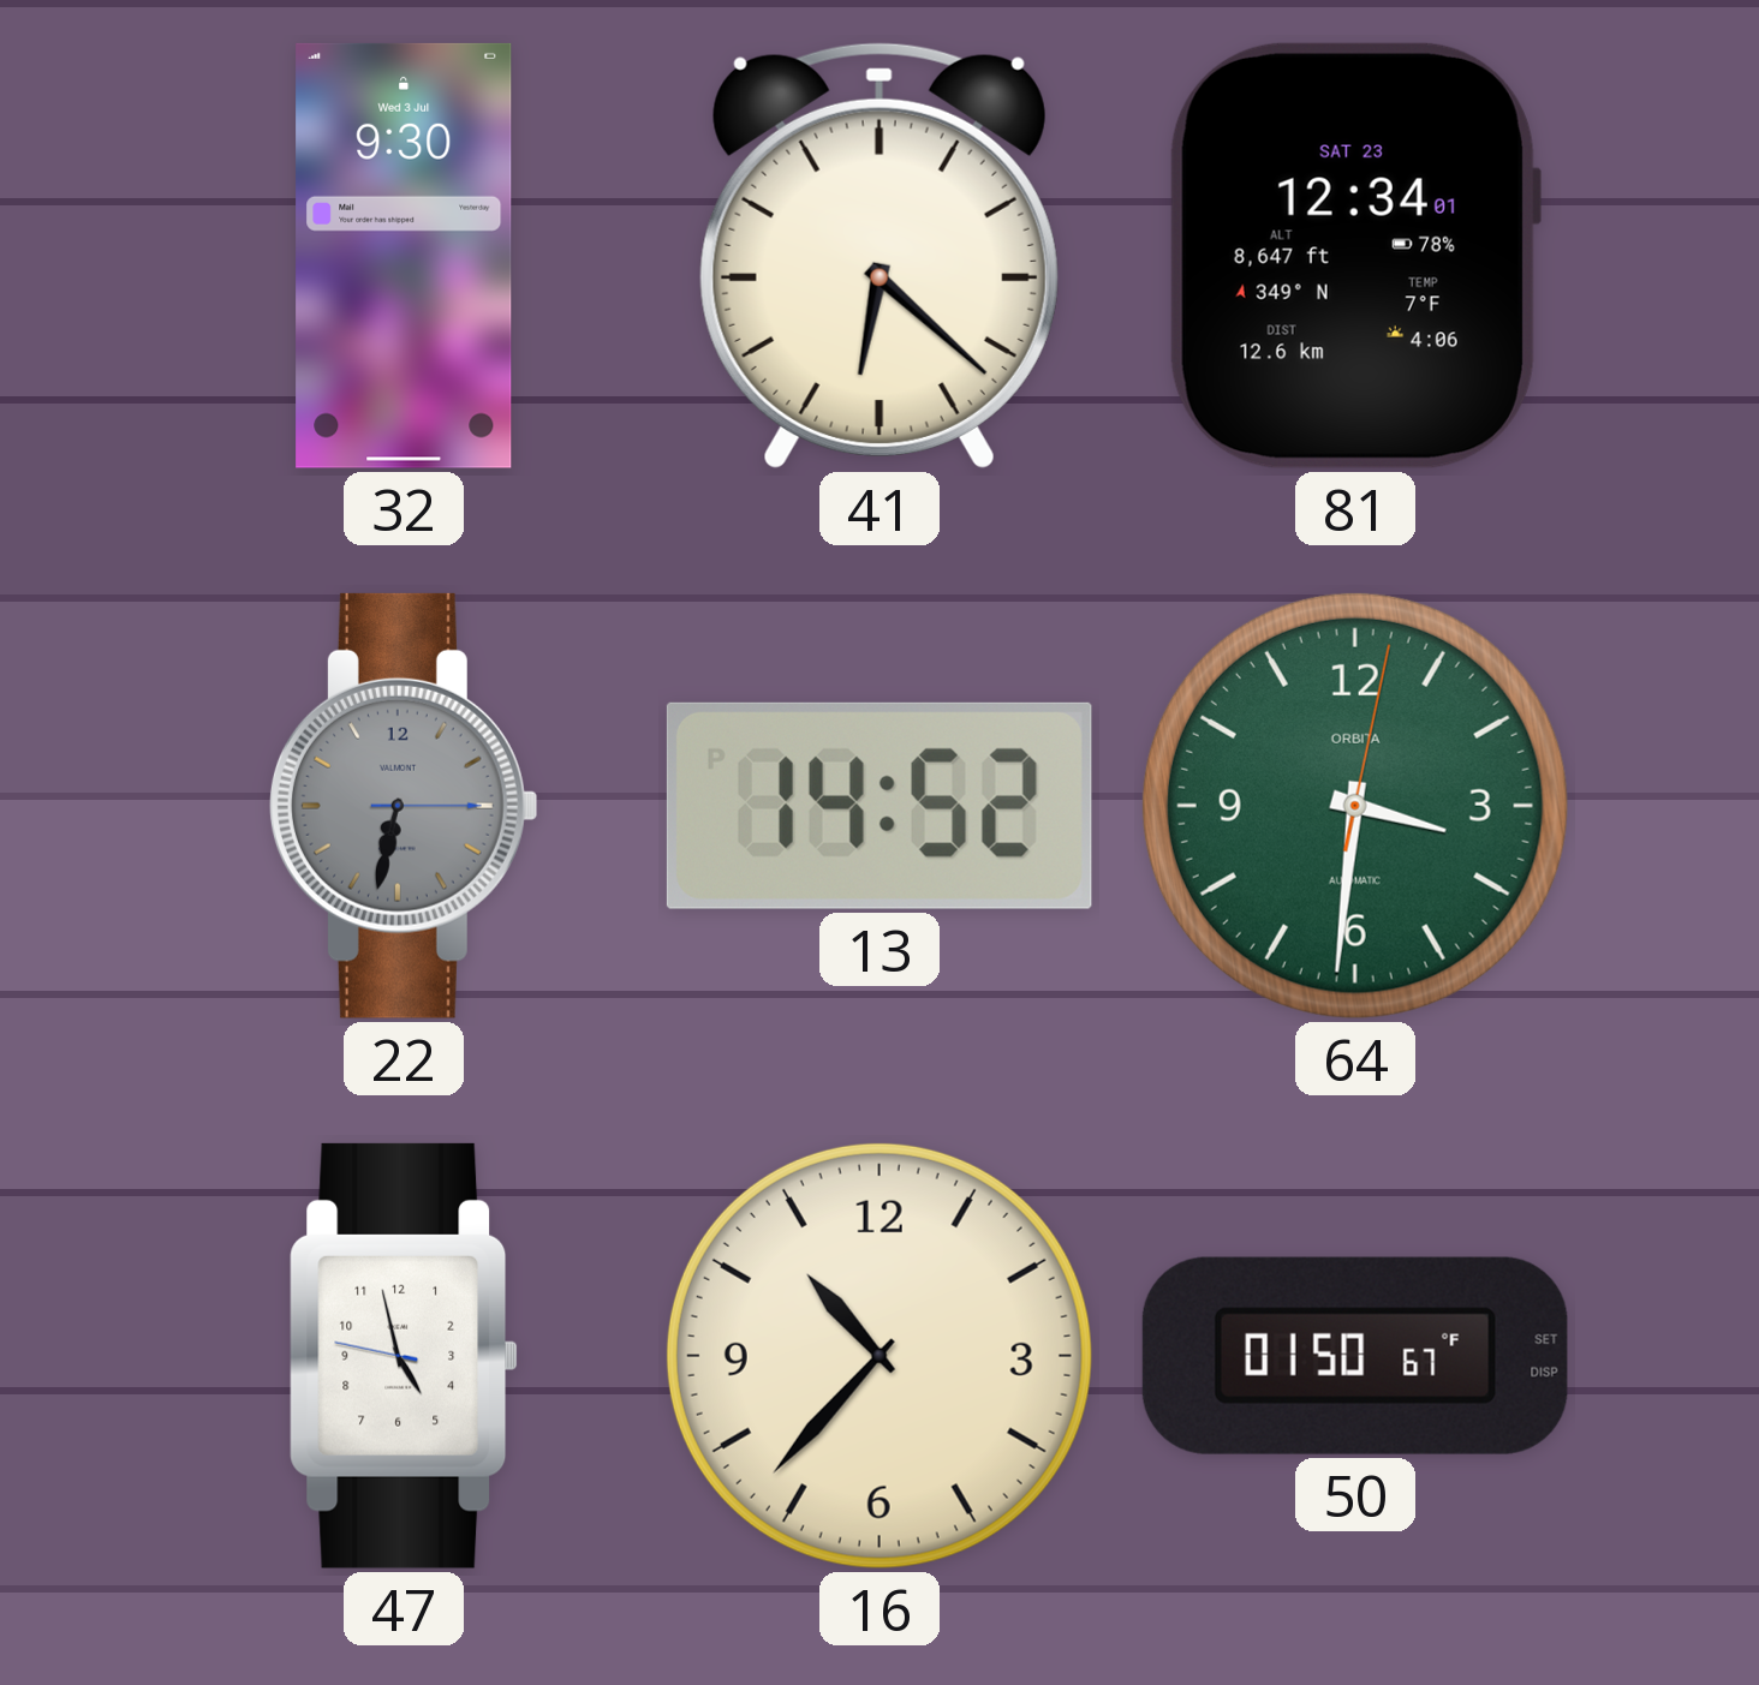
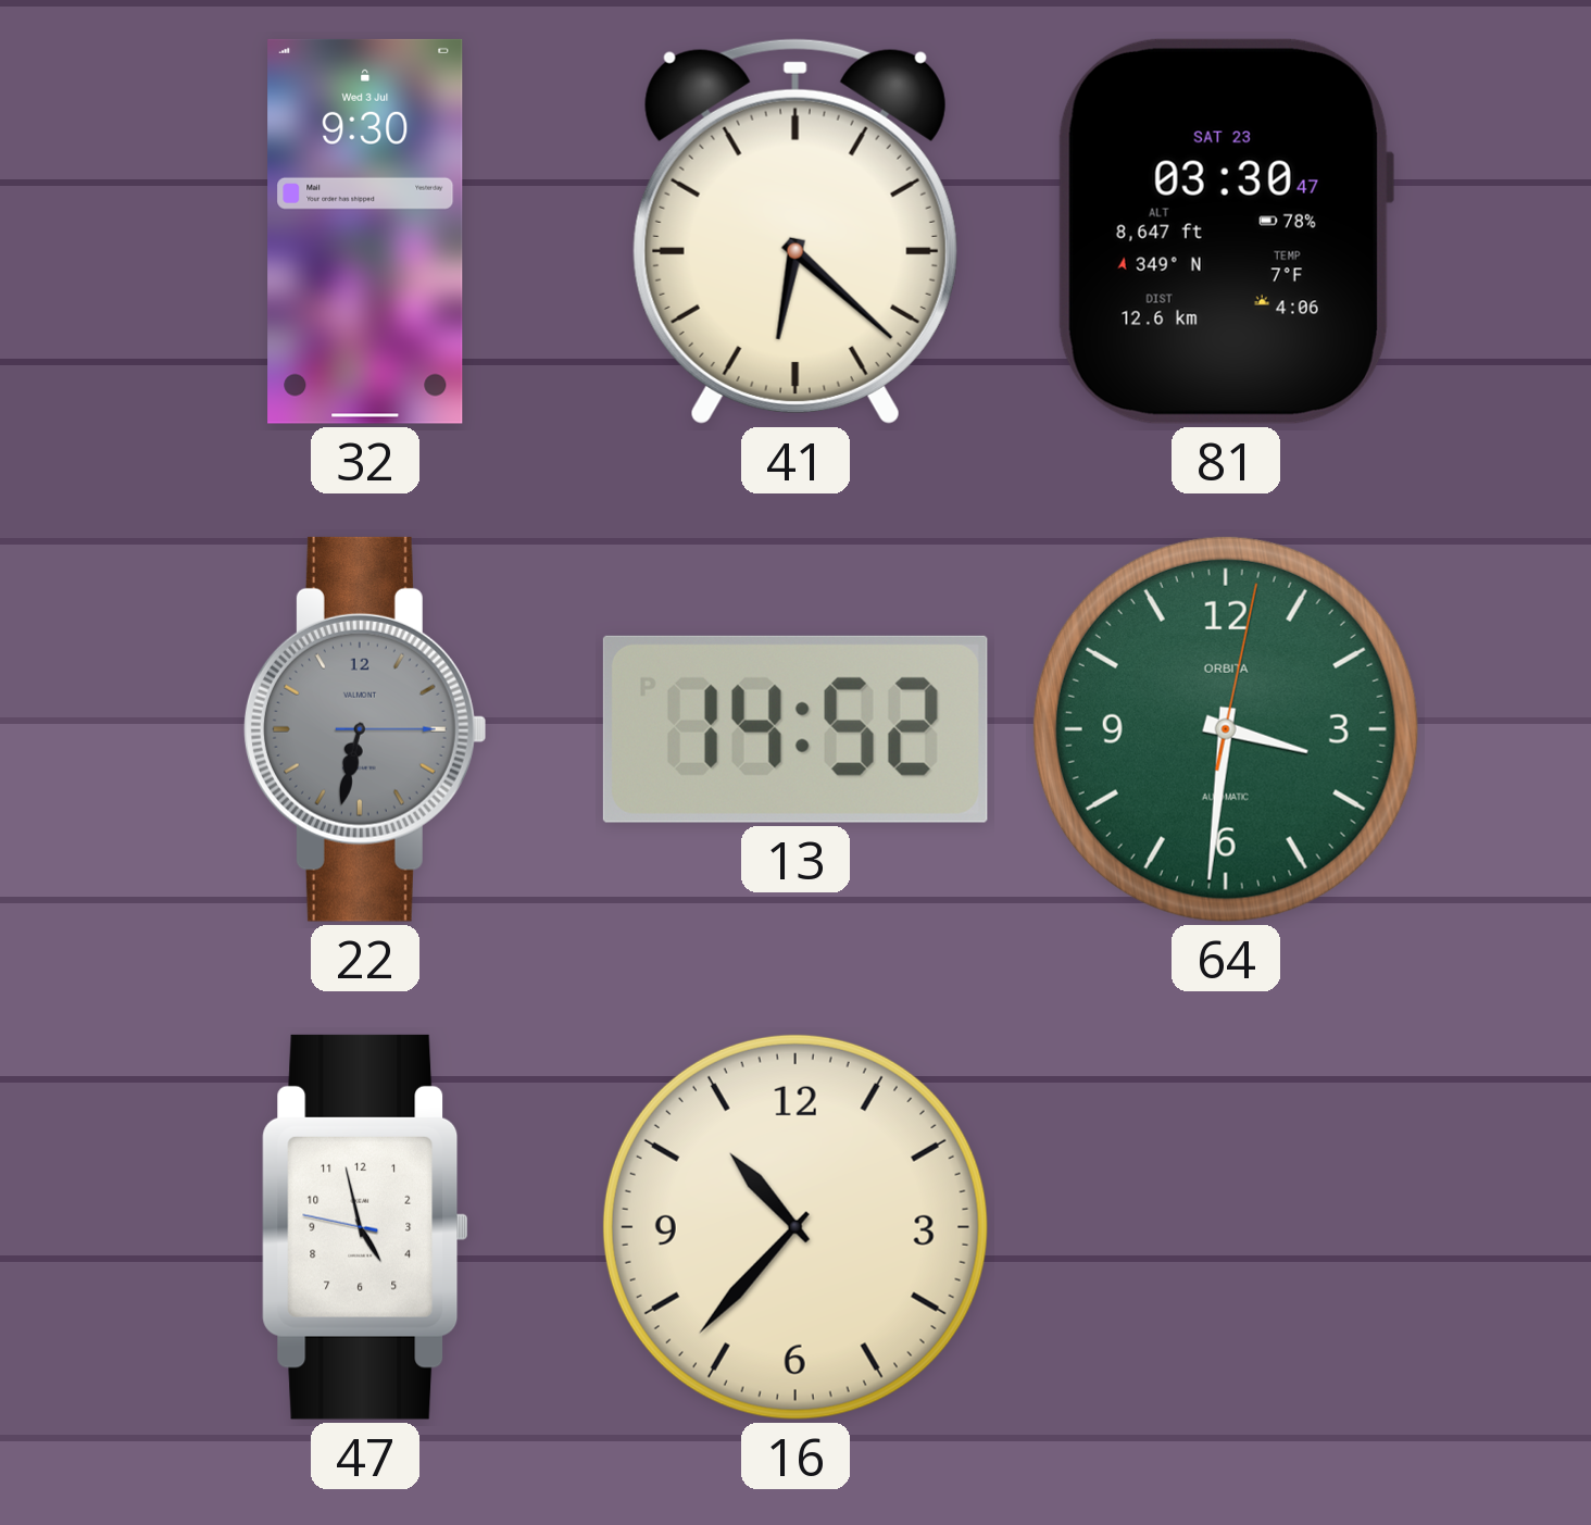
81: 12:34 -> 03:30 (1225, 232)
50: 01:50 -> none (1355, 1356)
